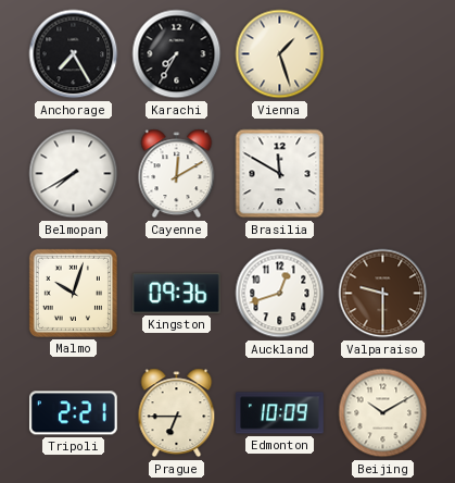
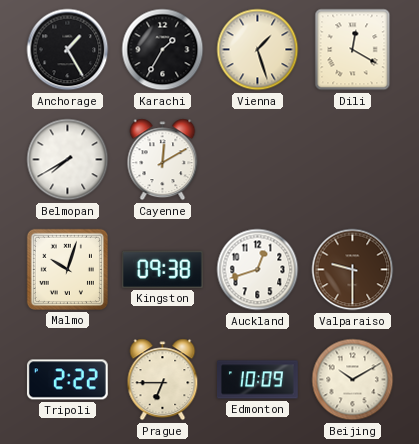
Anchorage: 7:25 -> 1:25 (68, 50)
Karachi: 7:35 -> 1:35 (163, 50)
Dili: none -> 12:20 (353, 50)
Brasilia: 11:50 -> none (280, 174)
Kingston: 09:36 -> 09:38 (162, 269)
Tripoli: 2:21 -> 2:22 (67, 380)
